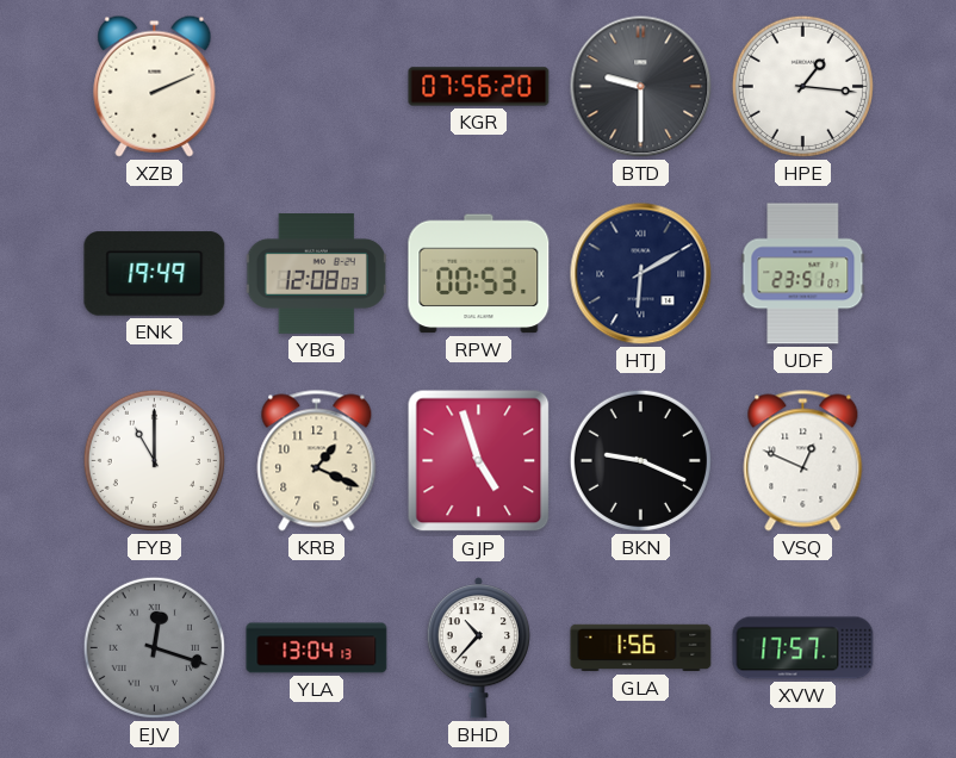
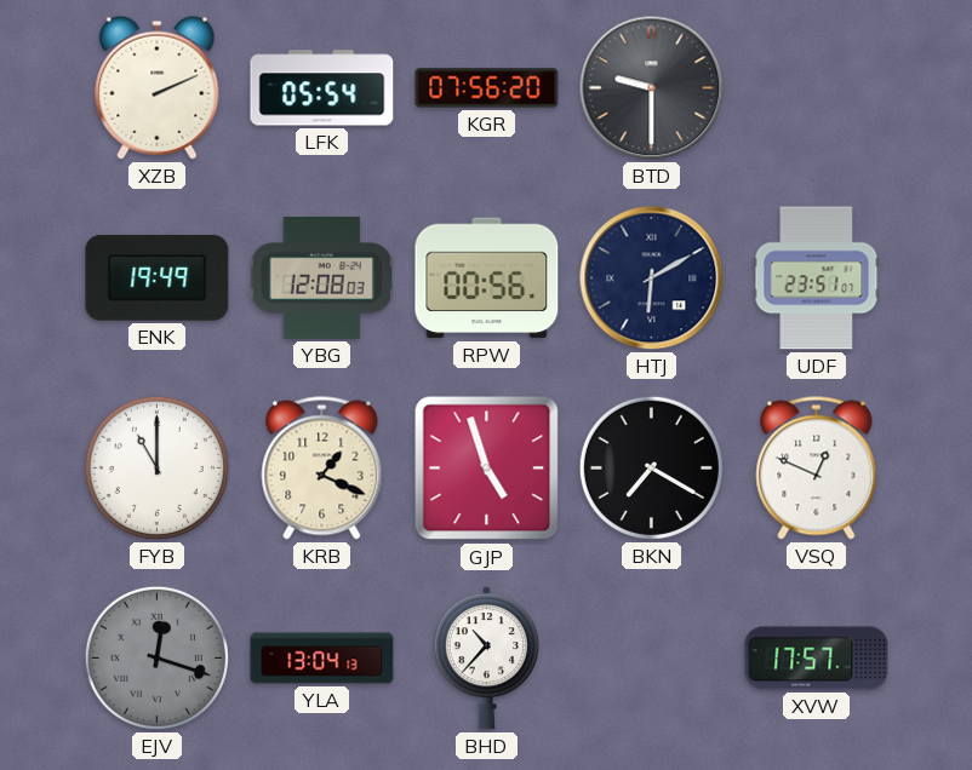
LFK: none -> 05:54 (322, 88)
HPE: 1:16 -> none (802, 86)
RPW: 00:53 -> 00:56 (487, 278)
BKN: 9:19 -> 7:20 (651, 467)
GLA: 1:56 -> none (641, 648)
